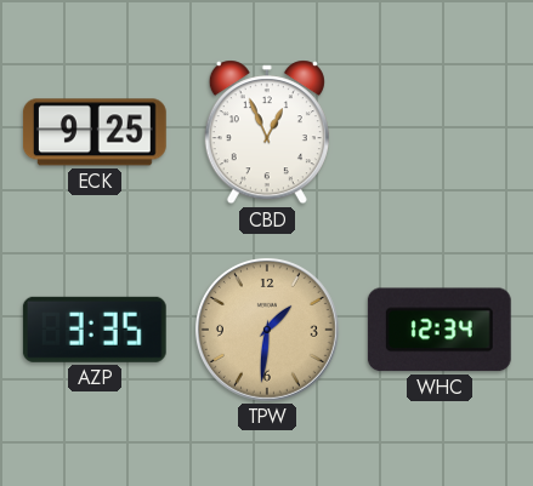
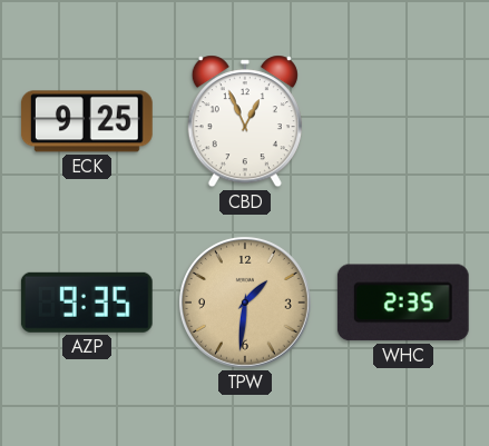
AZP: 3:35 -> 9:35 (87, 303)
WHC: 12:34 -> 2:35 (403, 303)
